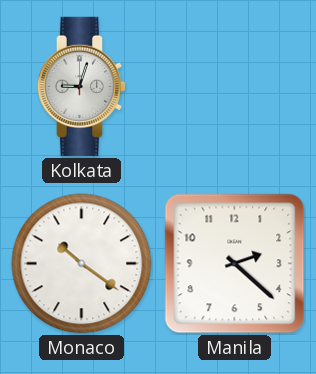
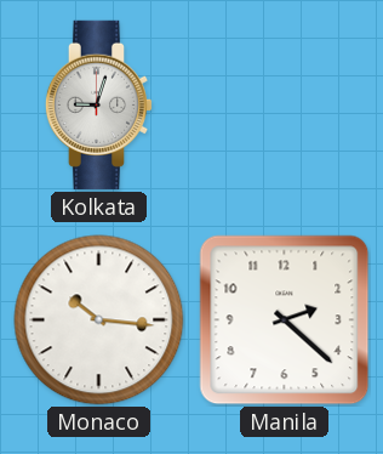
Monaco: 10:21 -> 10:16 (99, 320)
